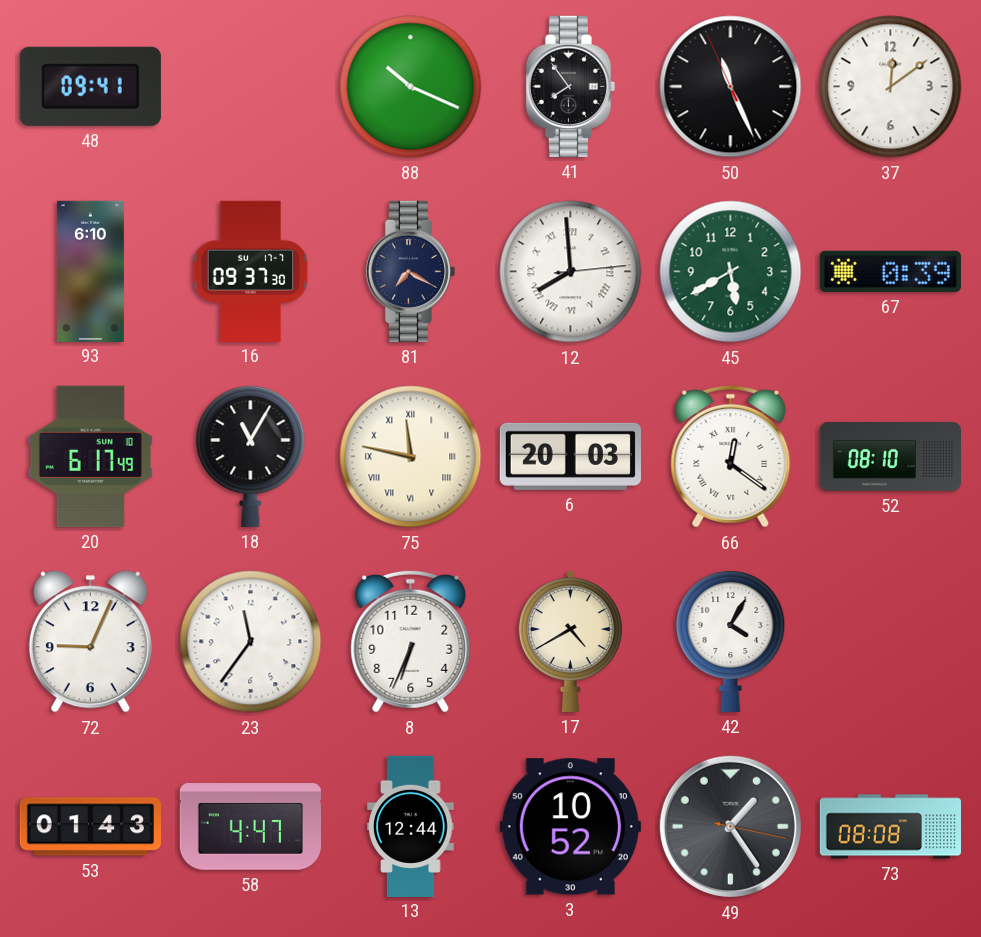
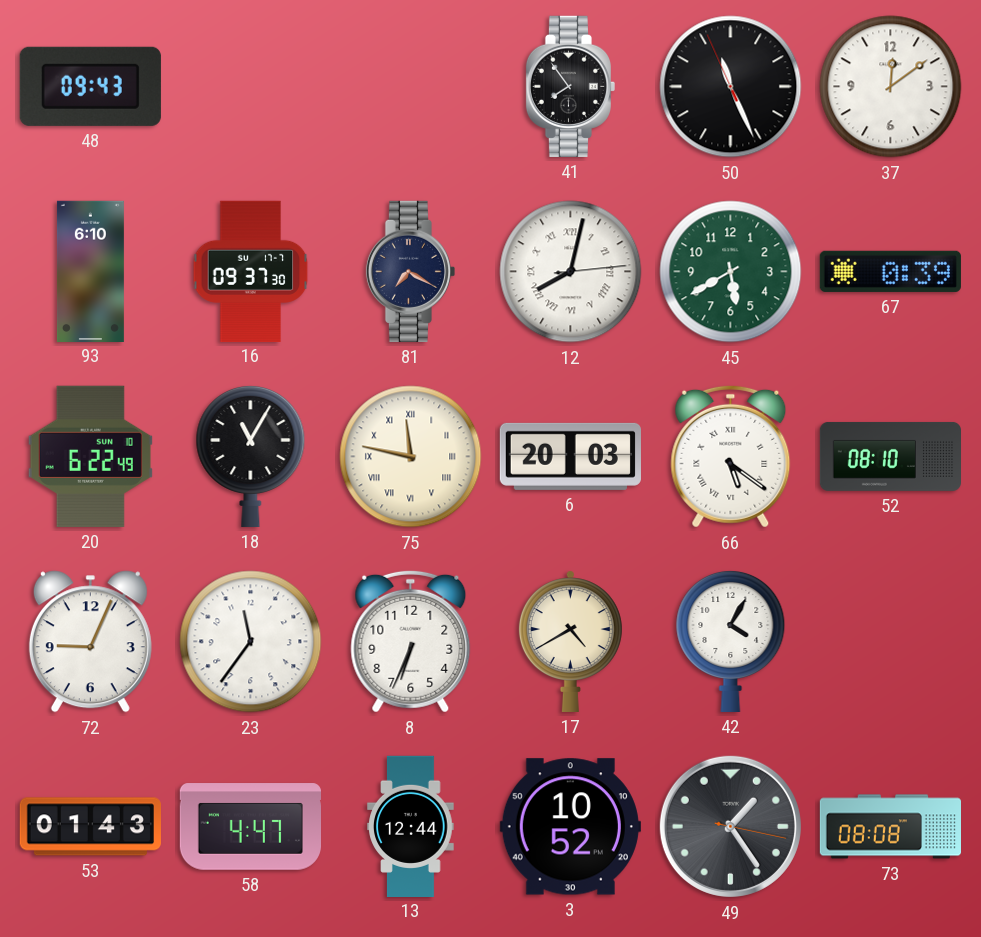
48: 09:41 -> 09:43 (90, 86)
88: 10:19 -> none (411, 87)
12: 7:59 -> 8:02 (571, 272)
20: 6:17 -> 6:22 (90, 456)
66: 12:21 -> 5:21 (731, 456)
